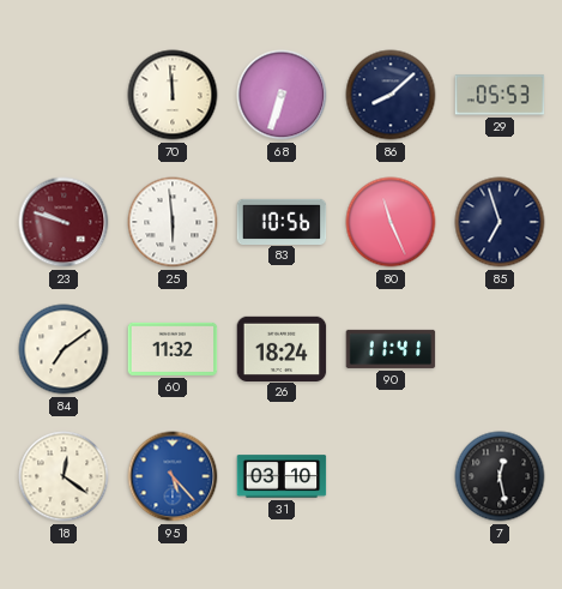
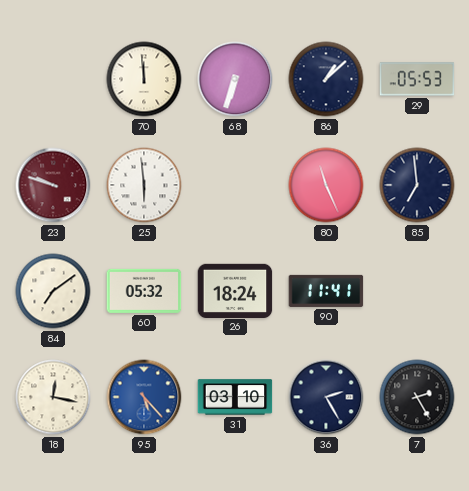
86: 8:08 -> 1:08 (326, 79)
83: 10:56 -> none (282, 221)
85: 6:57 -> 6:59 (417, 185)
60: 11:32 -> 05:32 (144, 291)
18: 12:21 -> 12:17 (53, 397)
36: none -> 2:25 (326, 397)
7: 12:28 -> 2:25 (417, 397)
